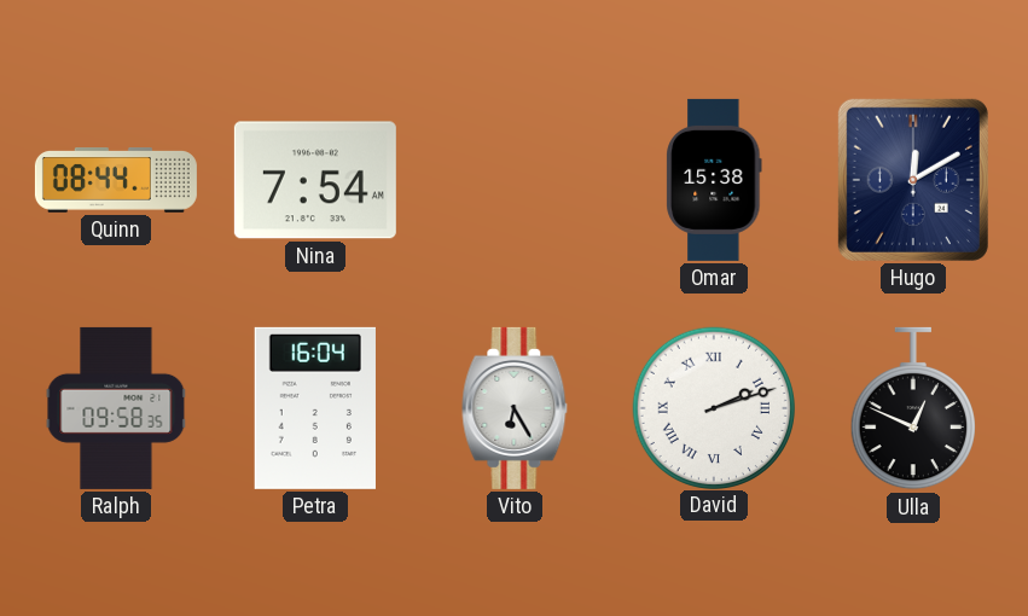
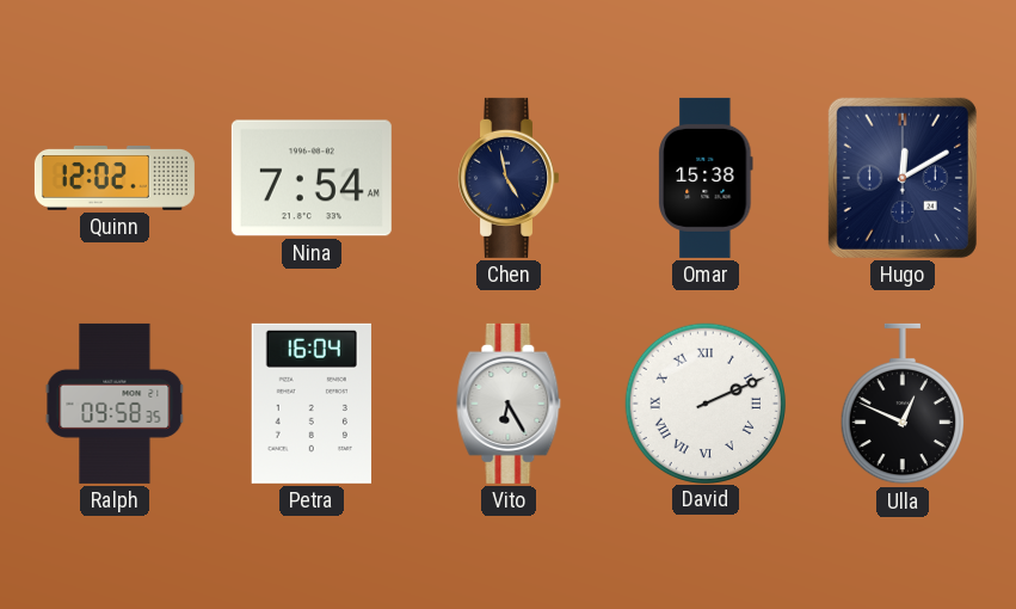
Quinn: 08:44 -> 12:02 (115, 179)
Chen: none -> 4:58 (509, 178)
David: 2:12 -> 2:11 (704, 402)
